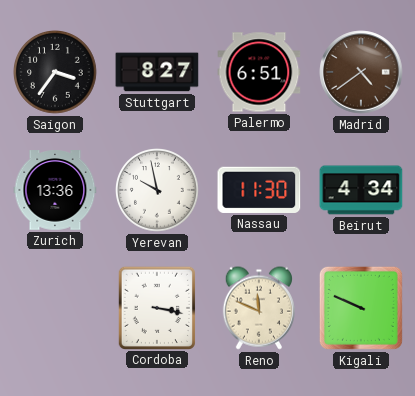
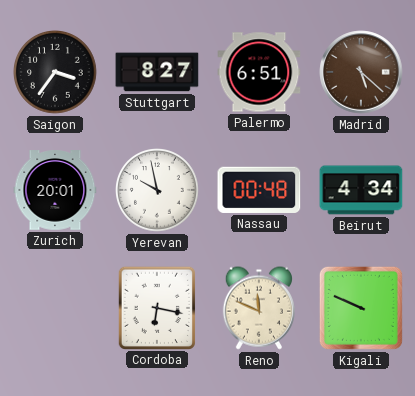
Madrid: 4:39 -> 5:22 (361, 72)
Zurich: 13:36 -> 20:01 (55, 190)
Nassau: 11:30 -> 00:48 (259, 190)
Cordoba: 3:17 -> 6:17 (157, 307)
